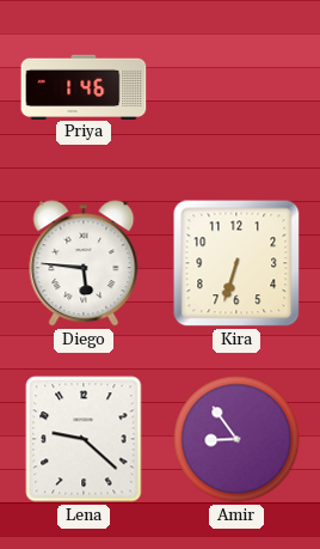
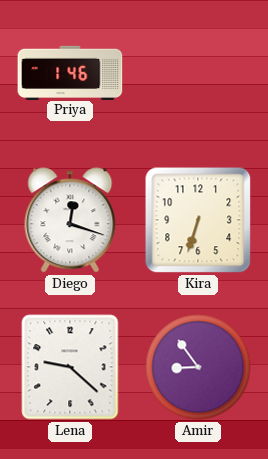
Diego: 5:46 -> 12:18 (70, 220)
